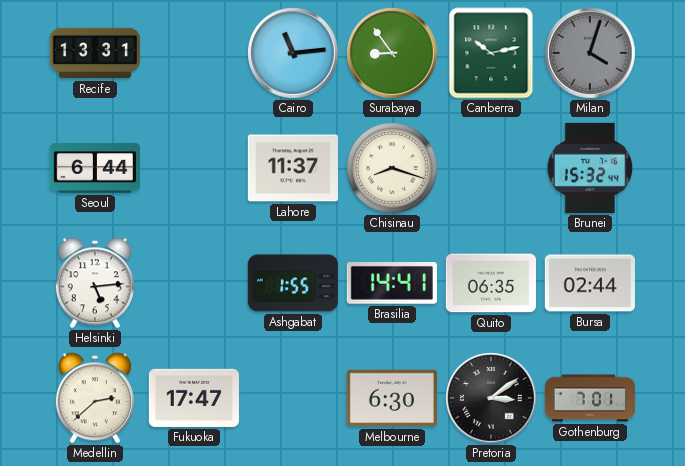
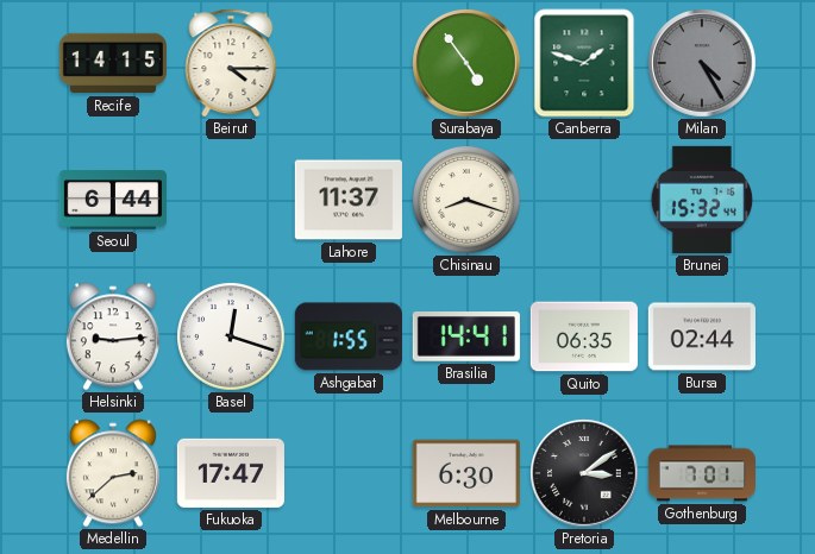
Recife: 13:31 -> 14:15 (113, 63)
Beirut: none -> 4:15 (231, 63)
Cairo: 11:14 -> none (294, 54)
Surabaya: 8:54 -> 4:54 (468, 64)
Canberra: 10:13 -> 1:48 (584, 63)
Milan: 4:03 -> 4:25 (703, 64)
Helsinki: 5:14 -> 9:14 (113, 336)
Basel: none -> 12:18 (231, 336)
